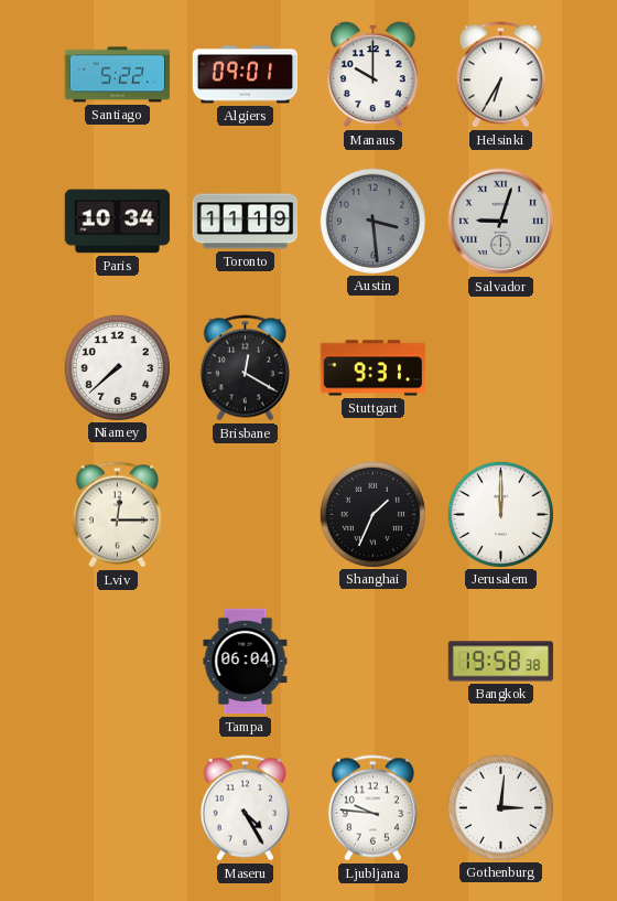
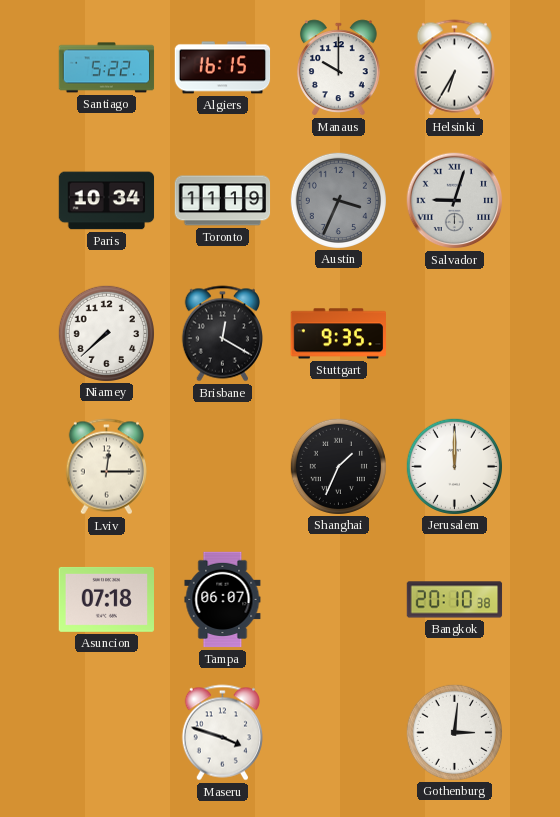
Algiers: 09:01 -> 16:15 (223, 68)
Austin: 3:29 -> 3:34 (338, 200)
Stuttgart: 9:31 -> 9:35 (338, 334)
Asuncion: none -> 07:18 (106, 599)
Tampa: 06:04 -> 06:07 (223, 600)
Bangkok: 19:58 -> 20:10 (455, 600)
Maseru: 4:25 -> 3:48 (222, 733)
Ljubljana: 9:46 -> none (372, 808)
